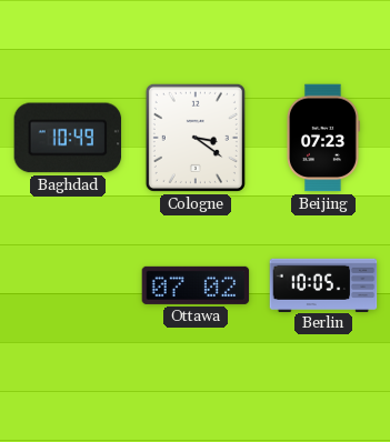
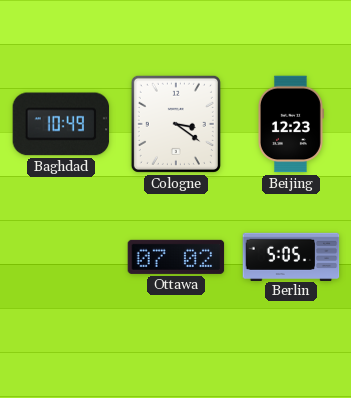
Beijing: 07:23 -> 12:23 (291, 124)
Berlin: 10:05 -> 5:05 (291, 256)
